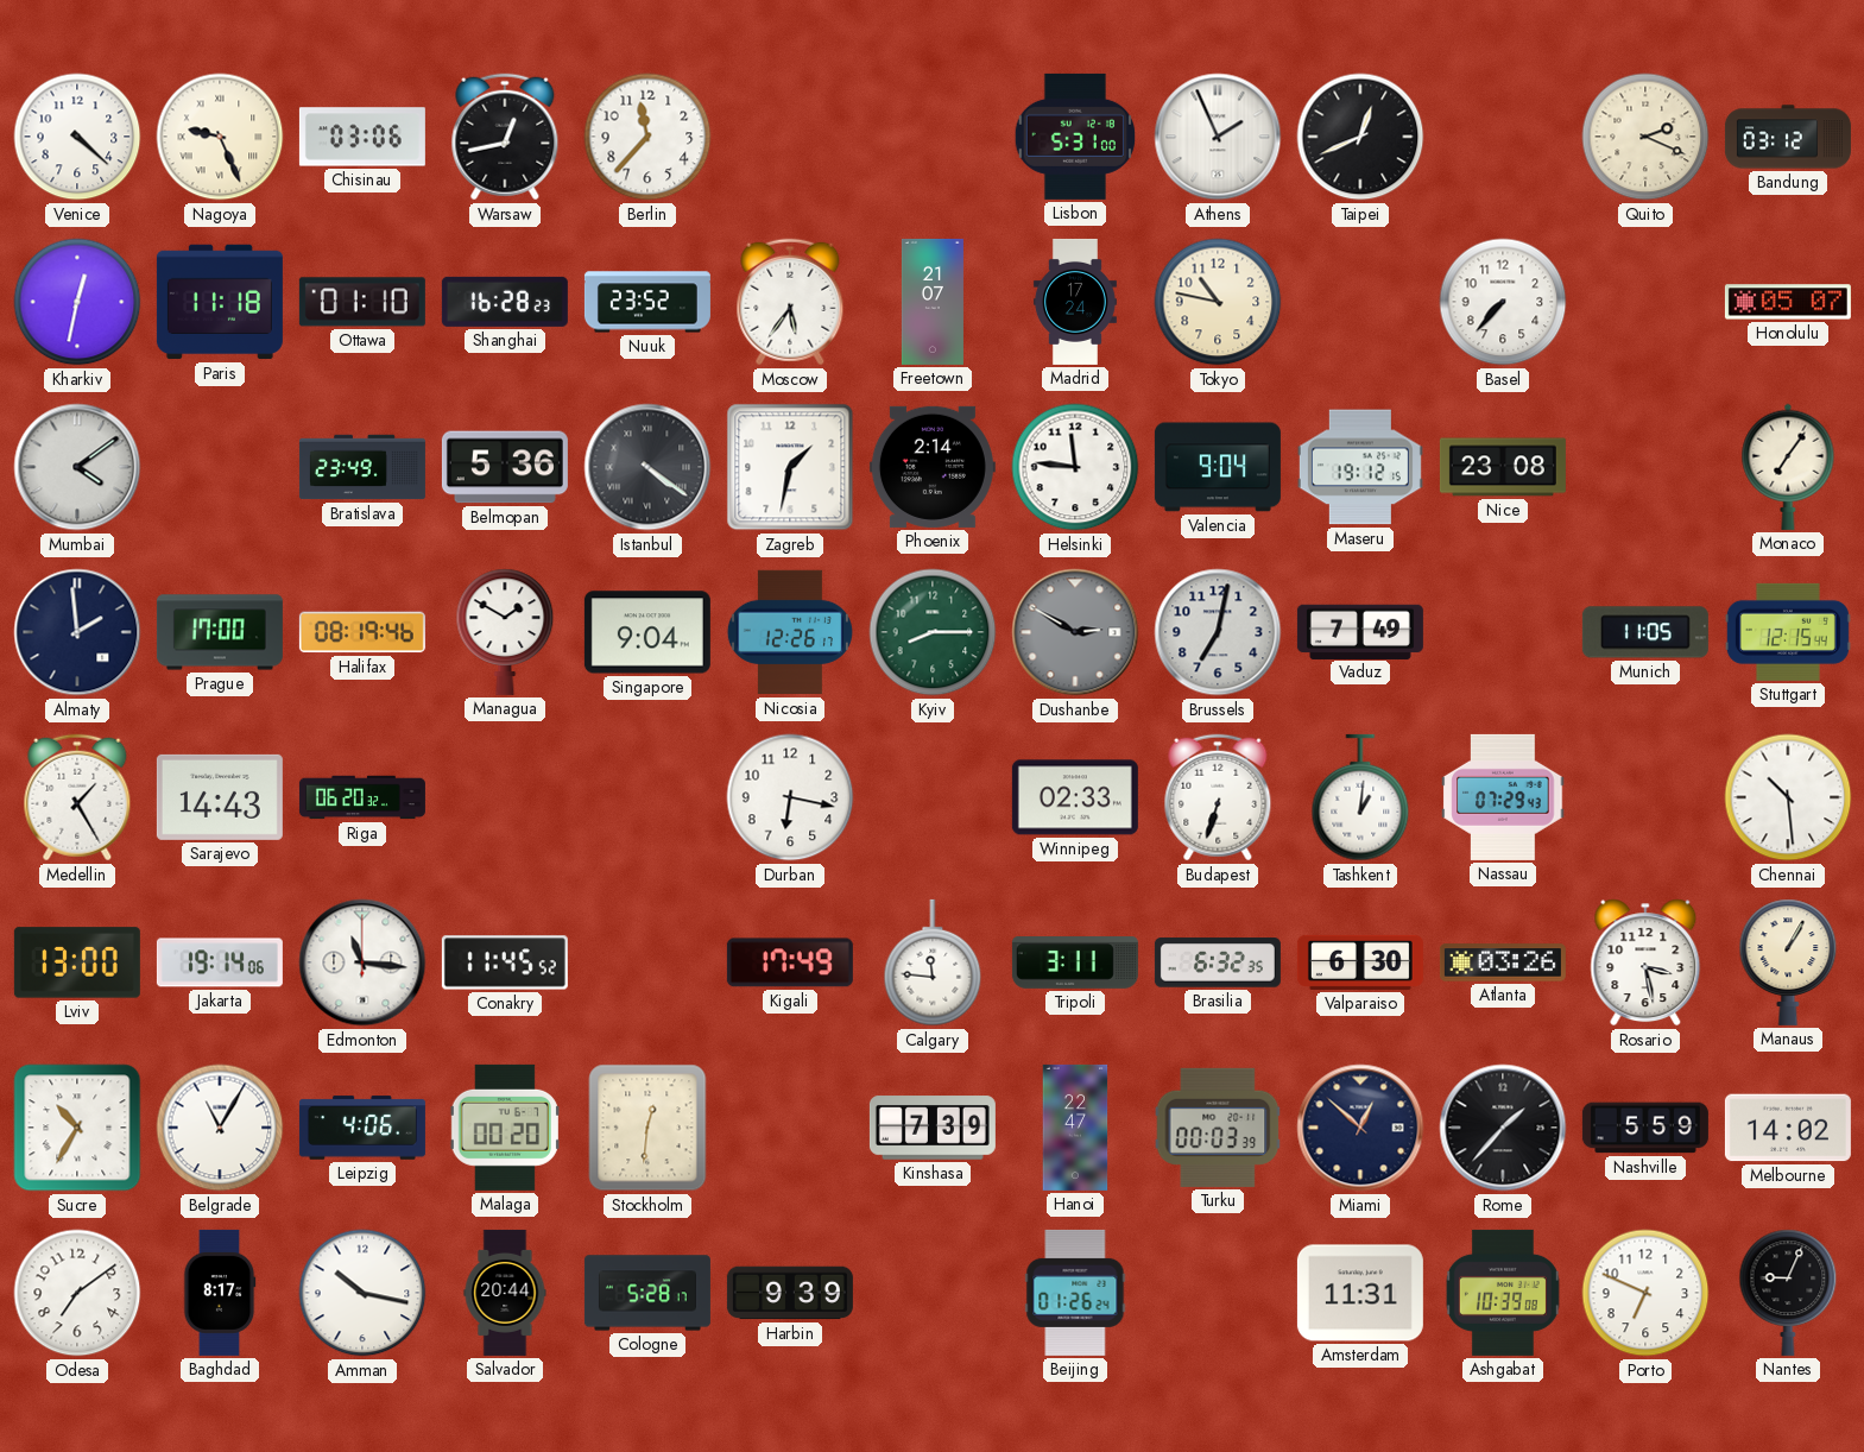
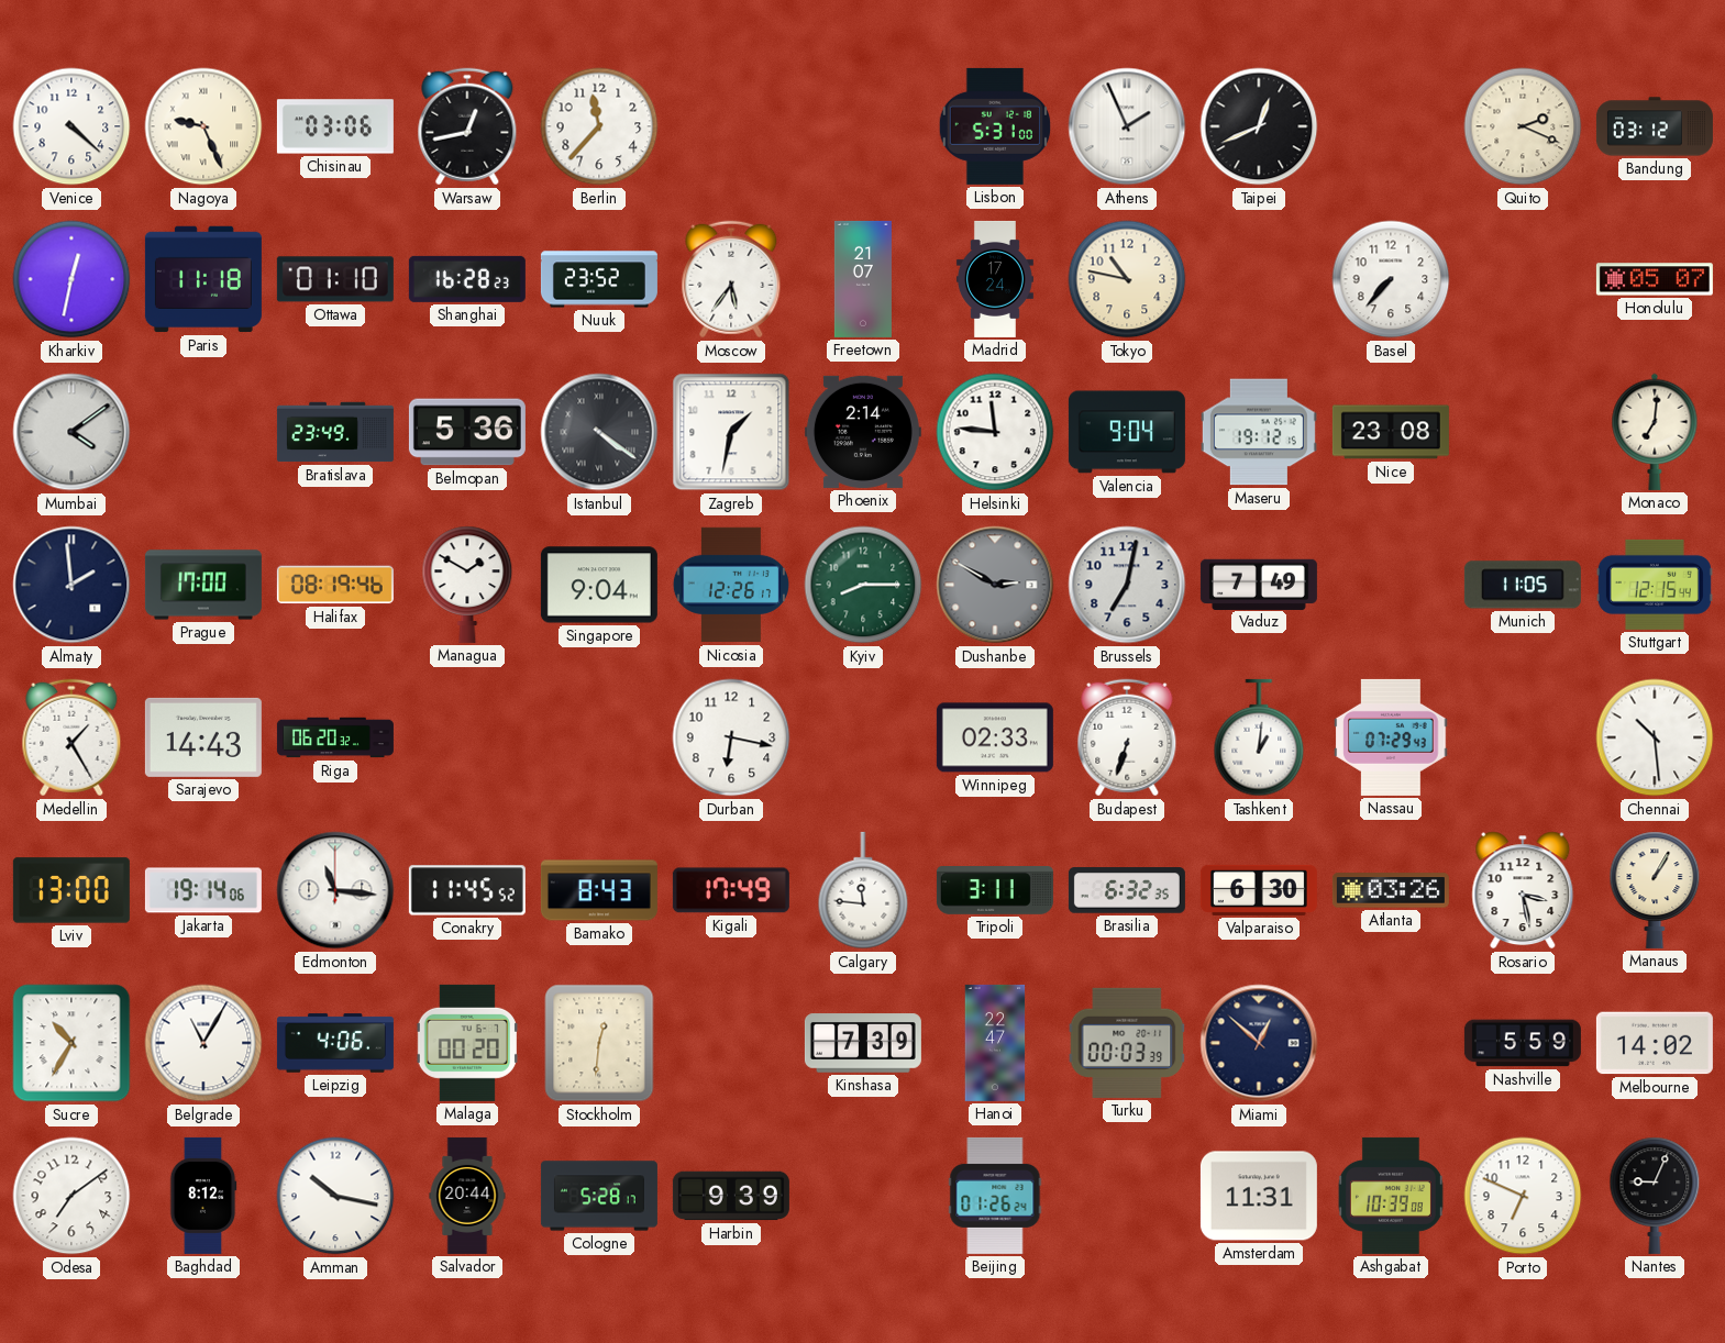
Monaco: 7:06 -> 7:01 (1655, 432)
Bamako: none -> 8:43 (599, 890)
Rome: 1:37 -> none (1503, 1128)
Baghdad: 8:17 -> 8:12 (203, 1196)
